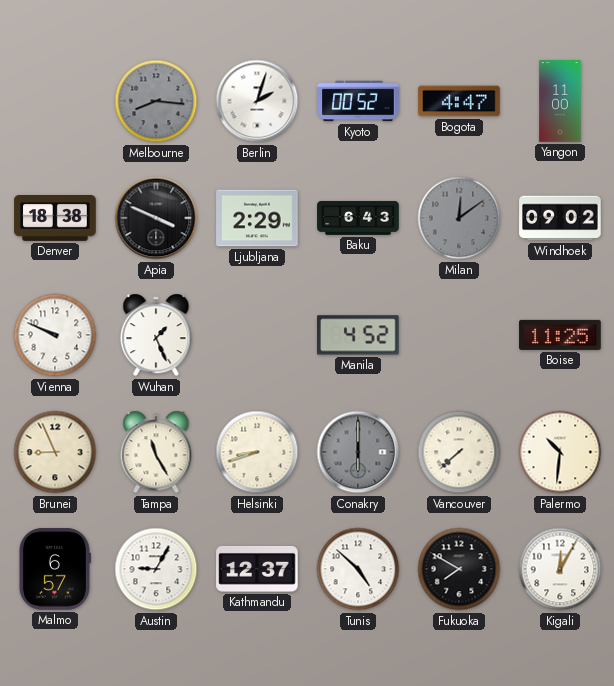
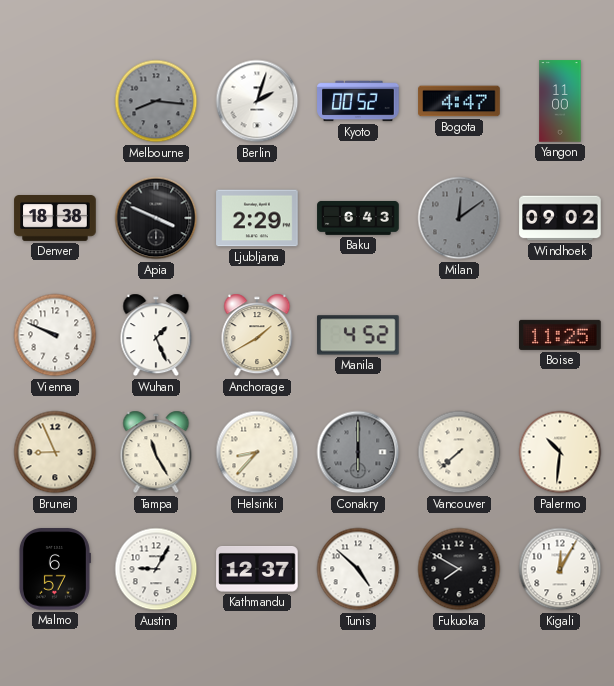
Anchorage: none -> 1:40 (257, 335)
Helsinki: 8:42 -> 8:37 (257, 452)
